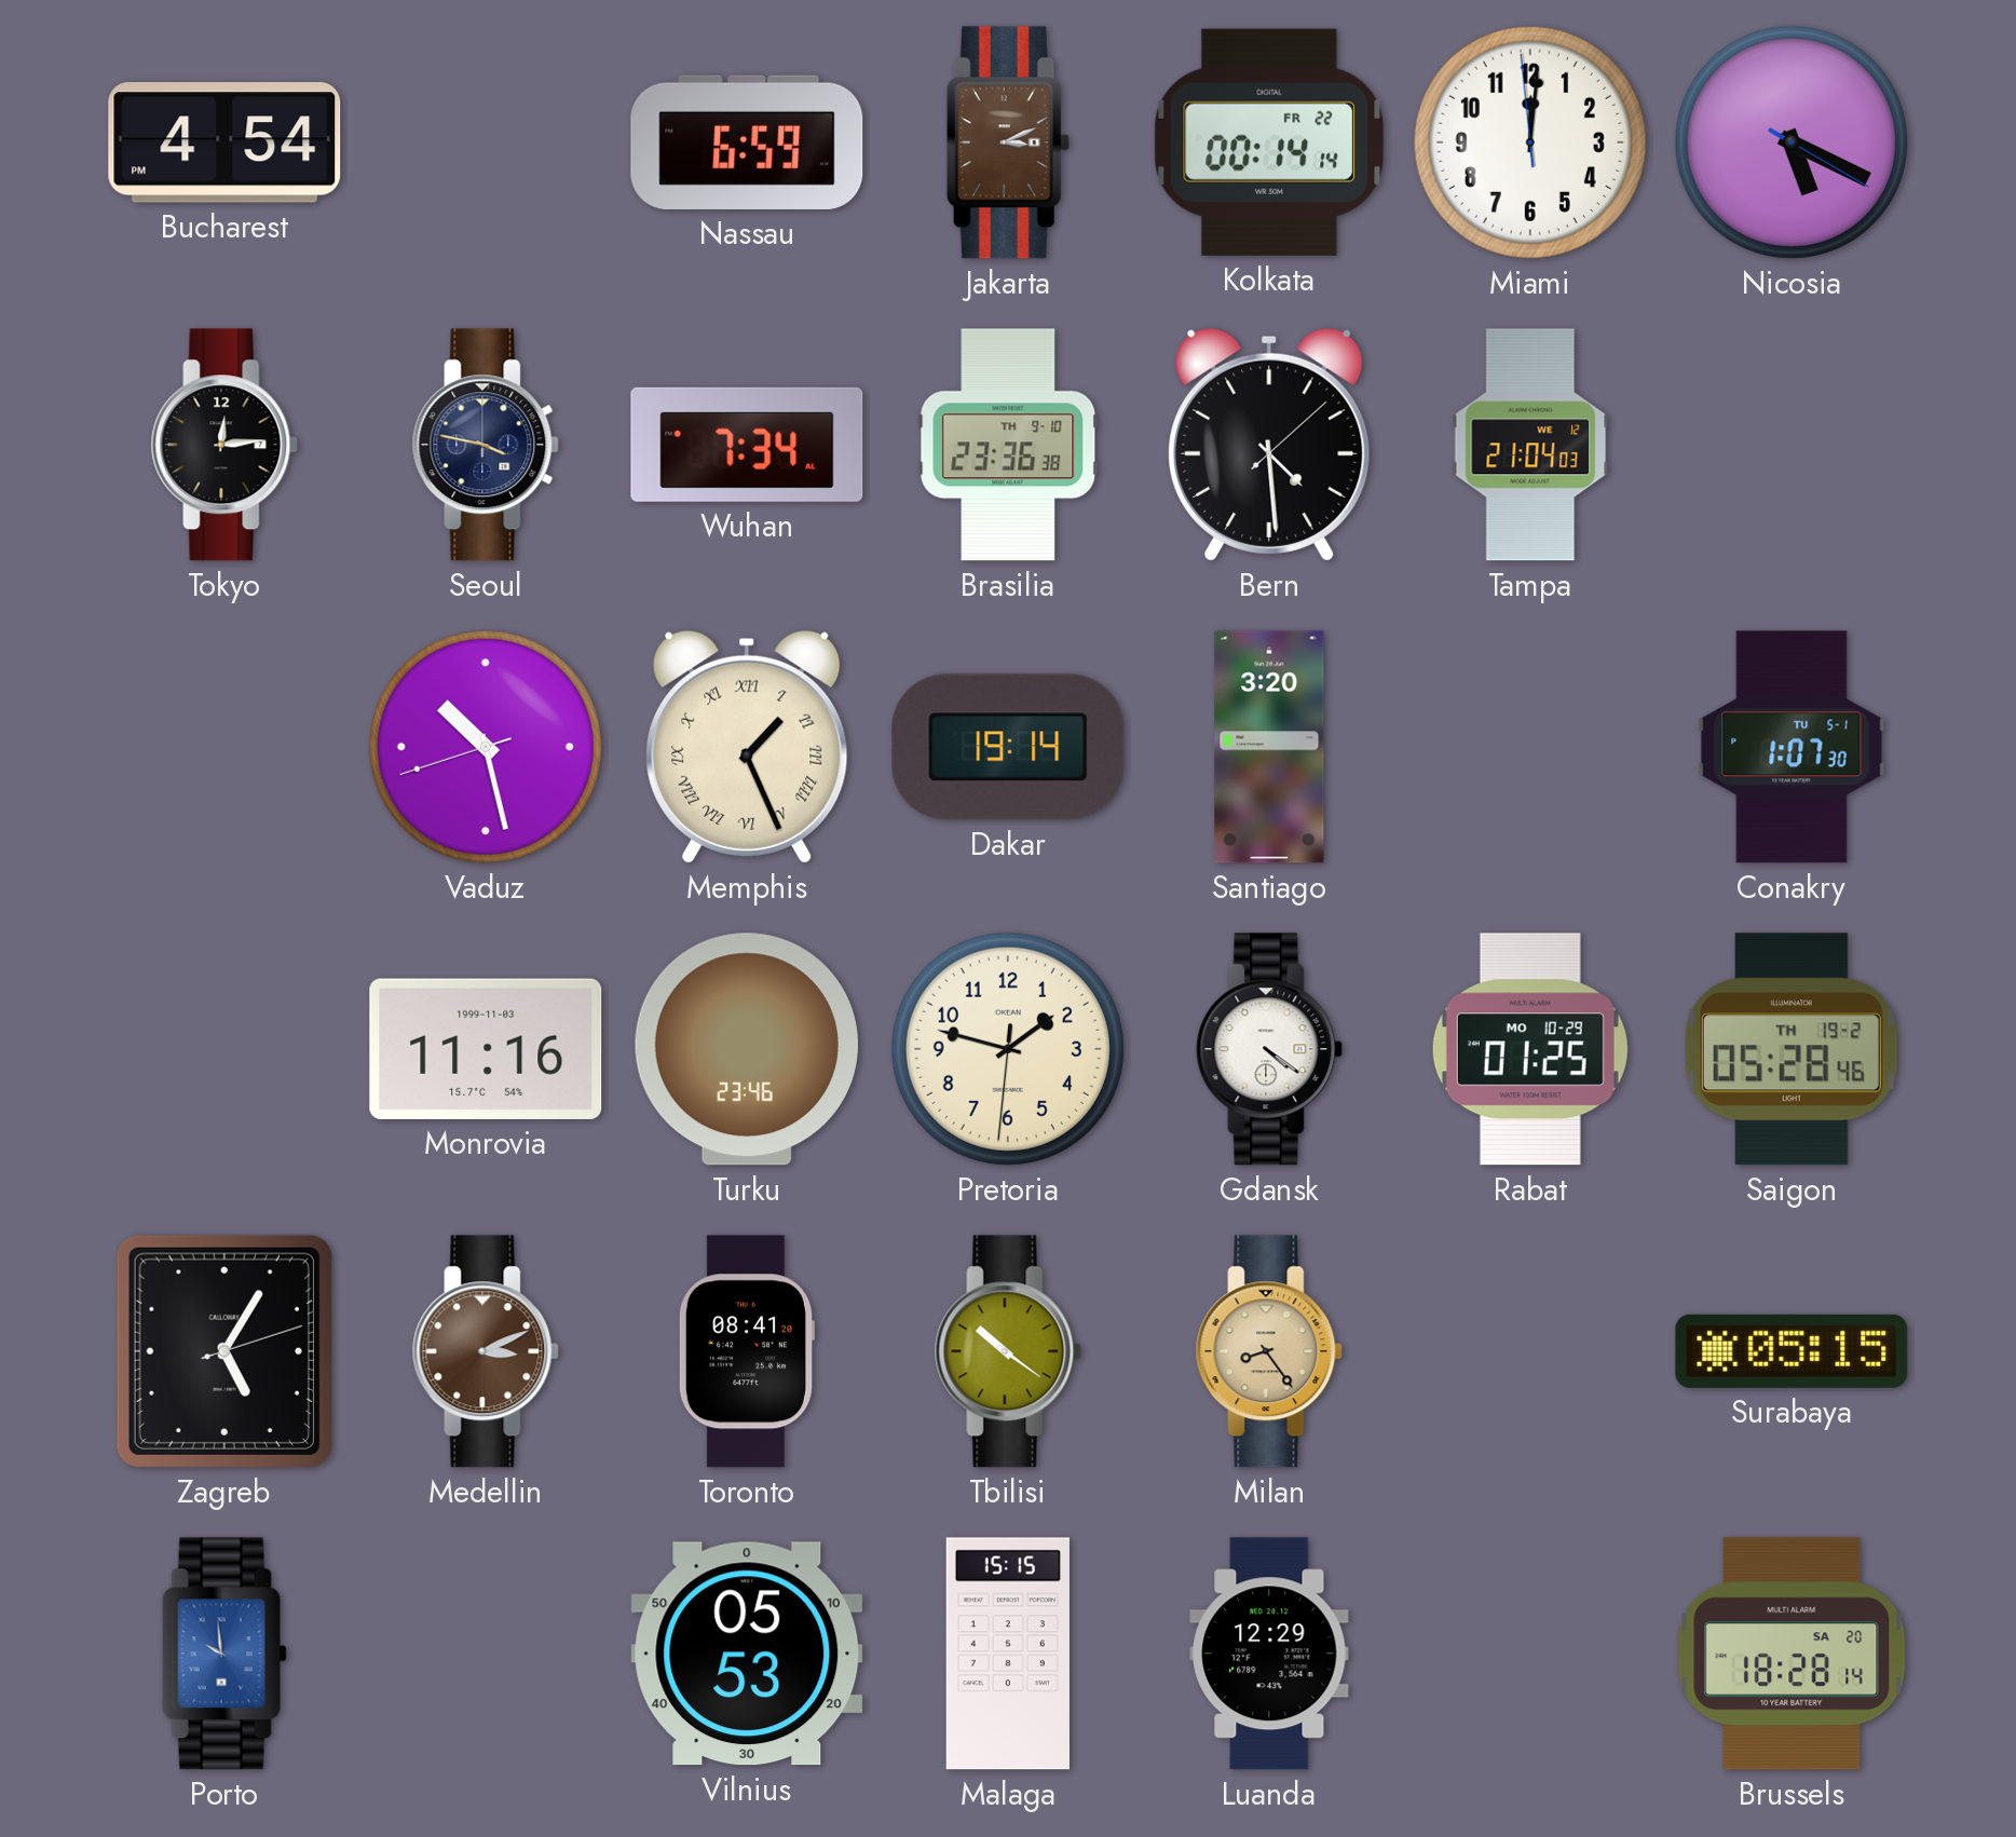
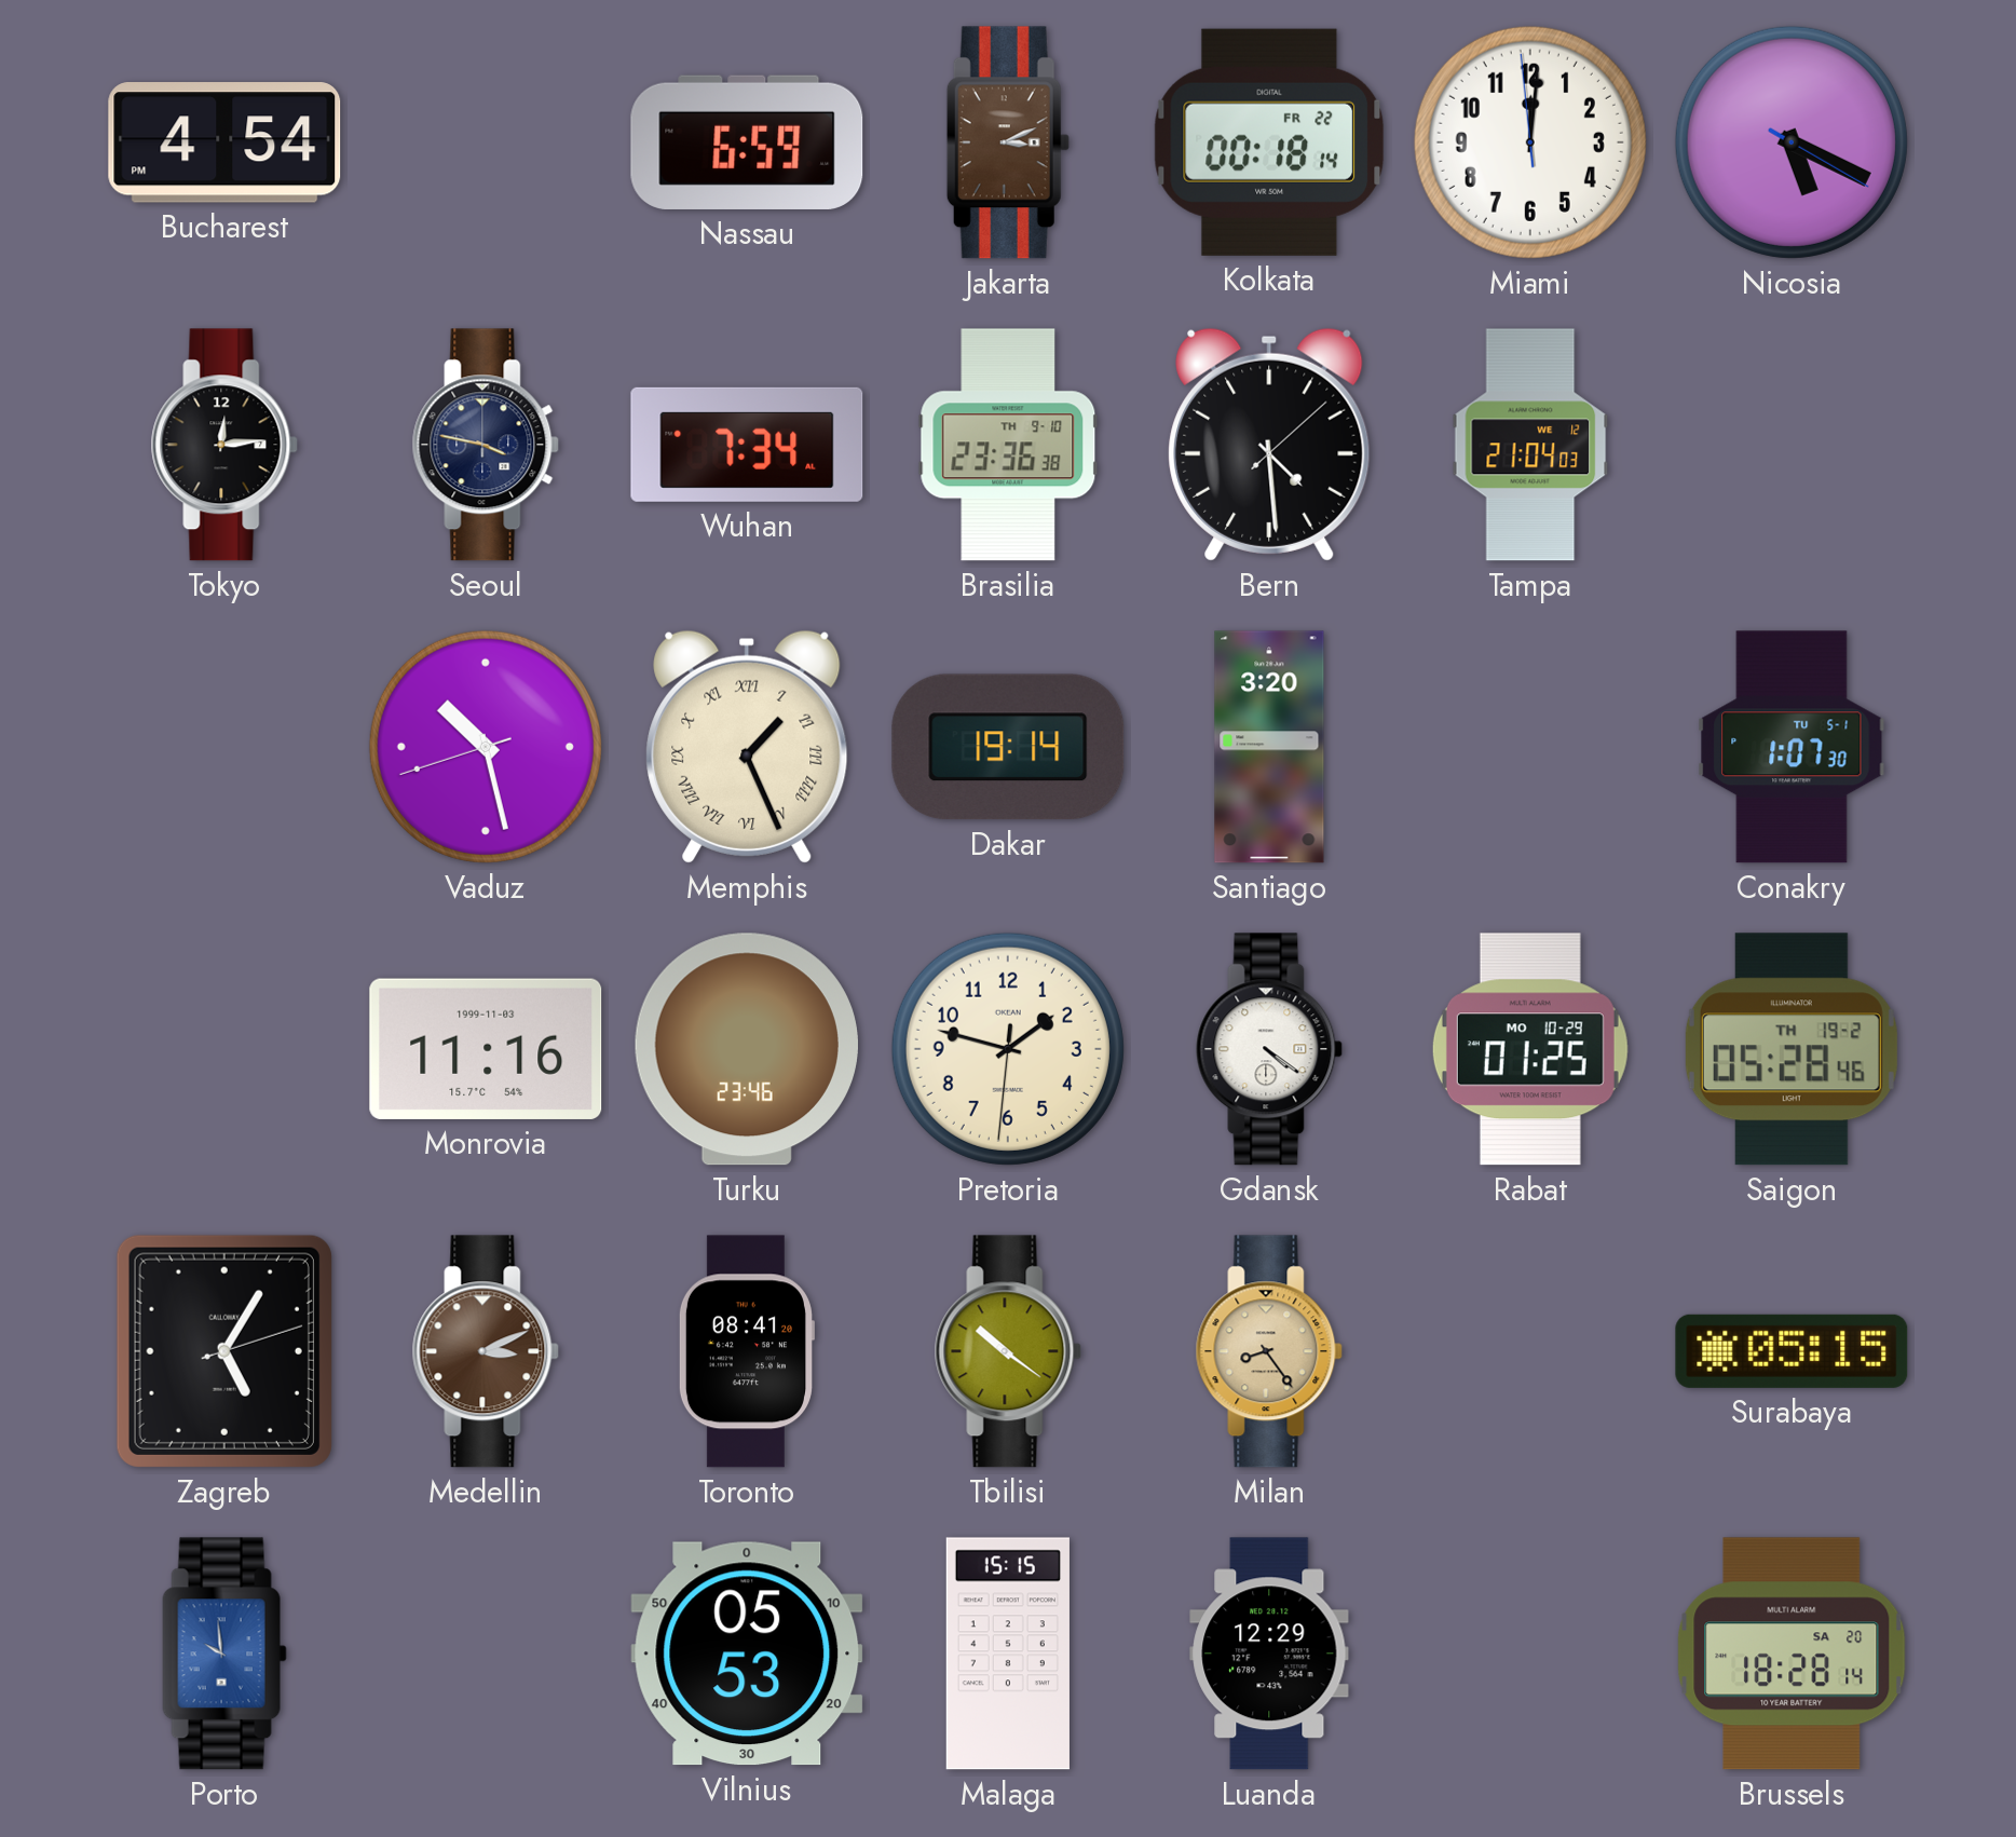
Kolkata: 00:14 -> 00:18 (1269, 142)
